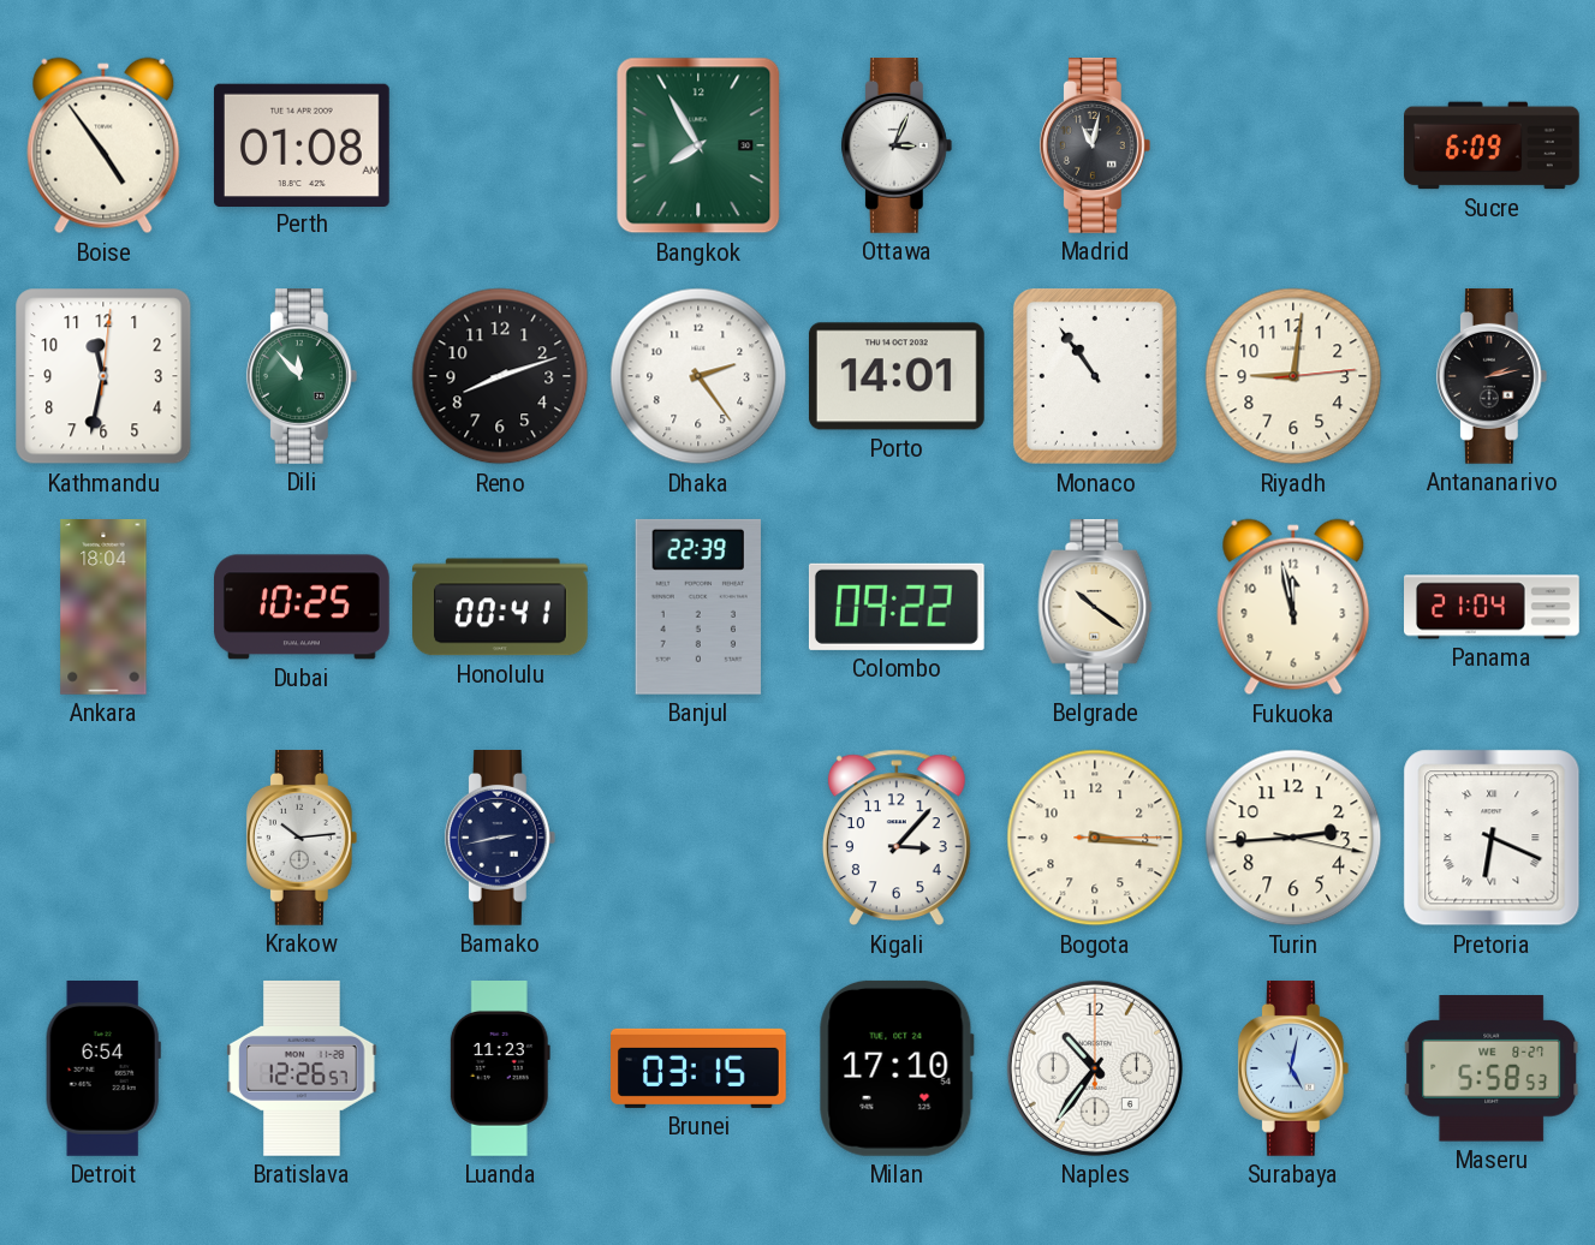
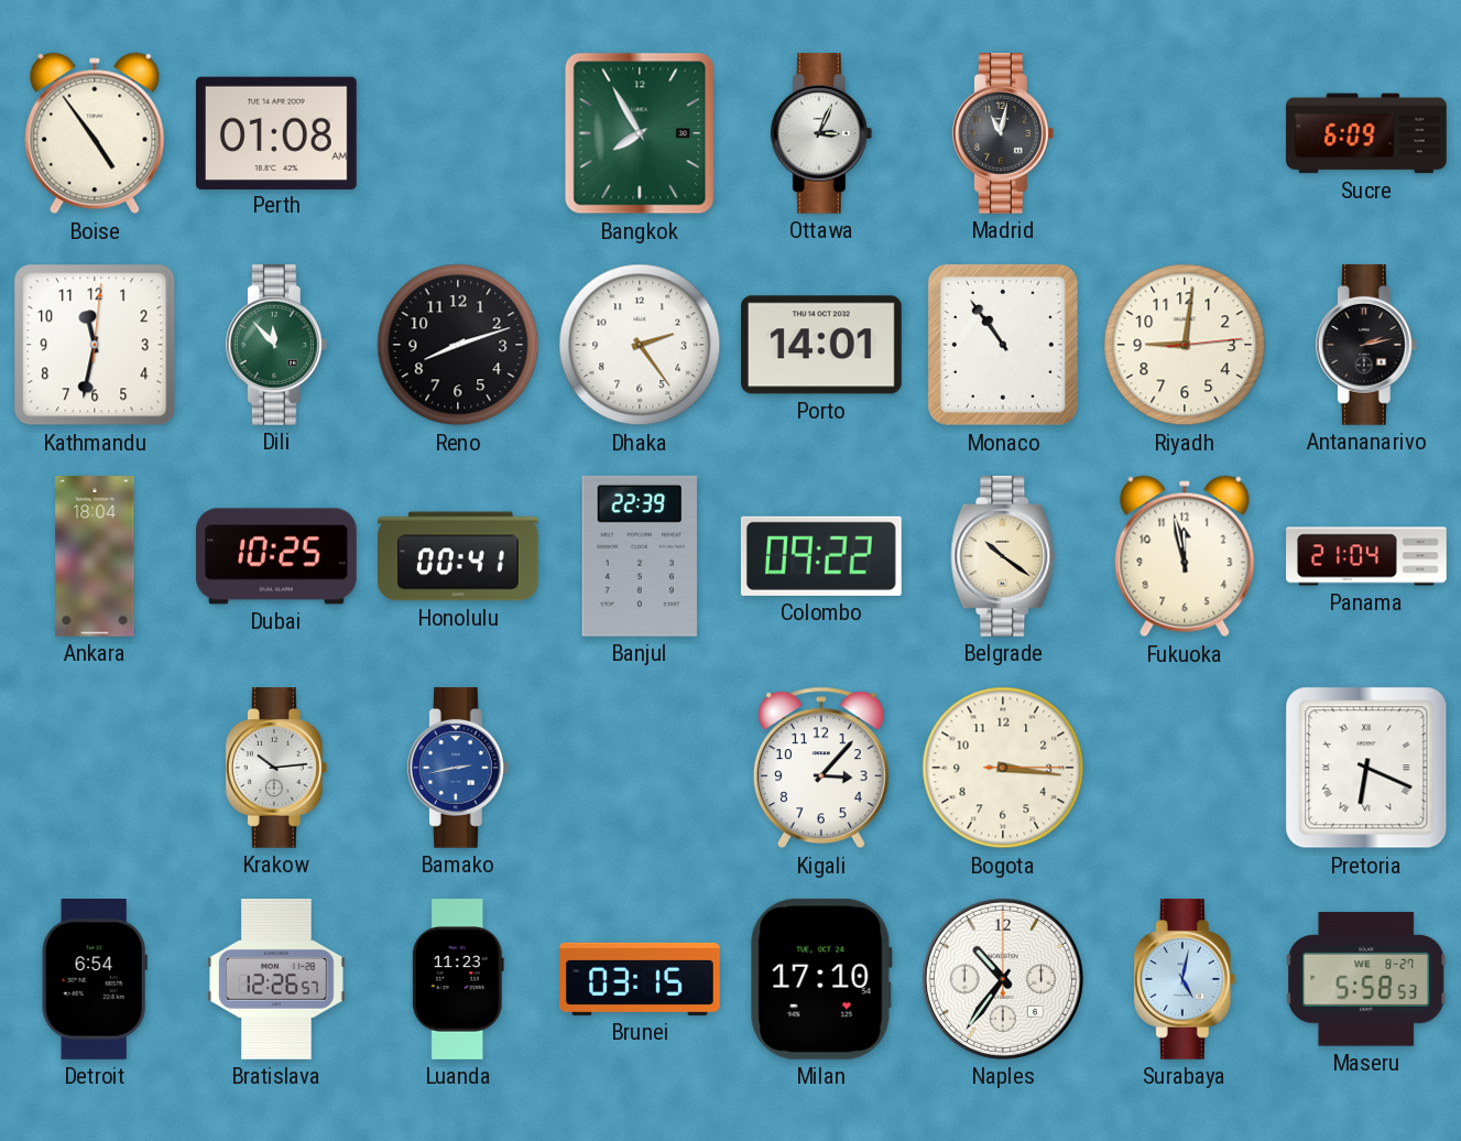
Bamako dial: navy -> blue (458, 769)
Turin: 2:44 -> none (1293, 838)
